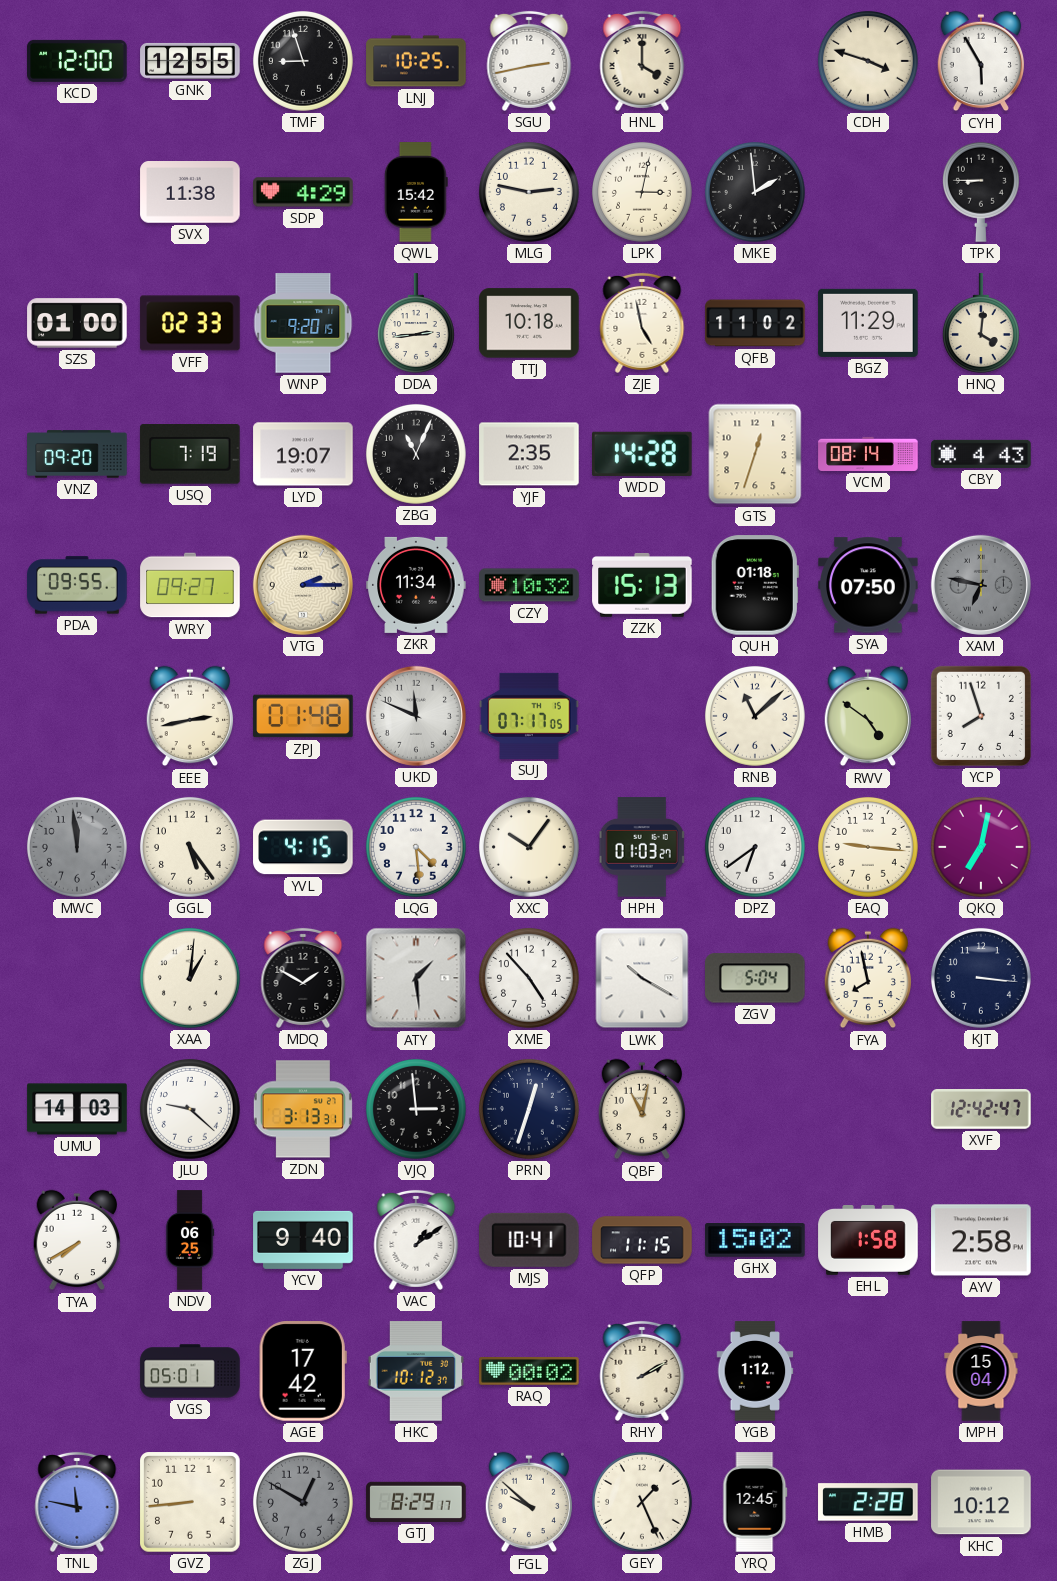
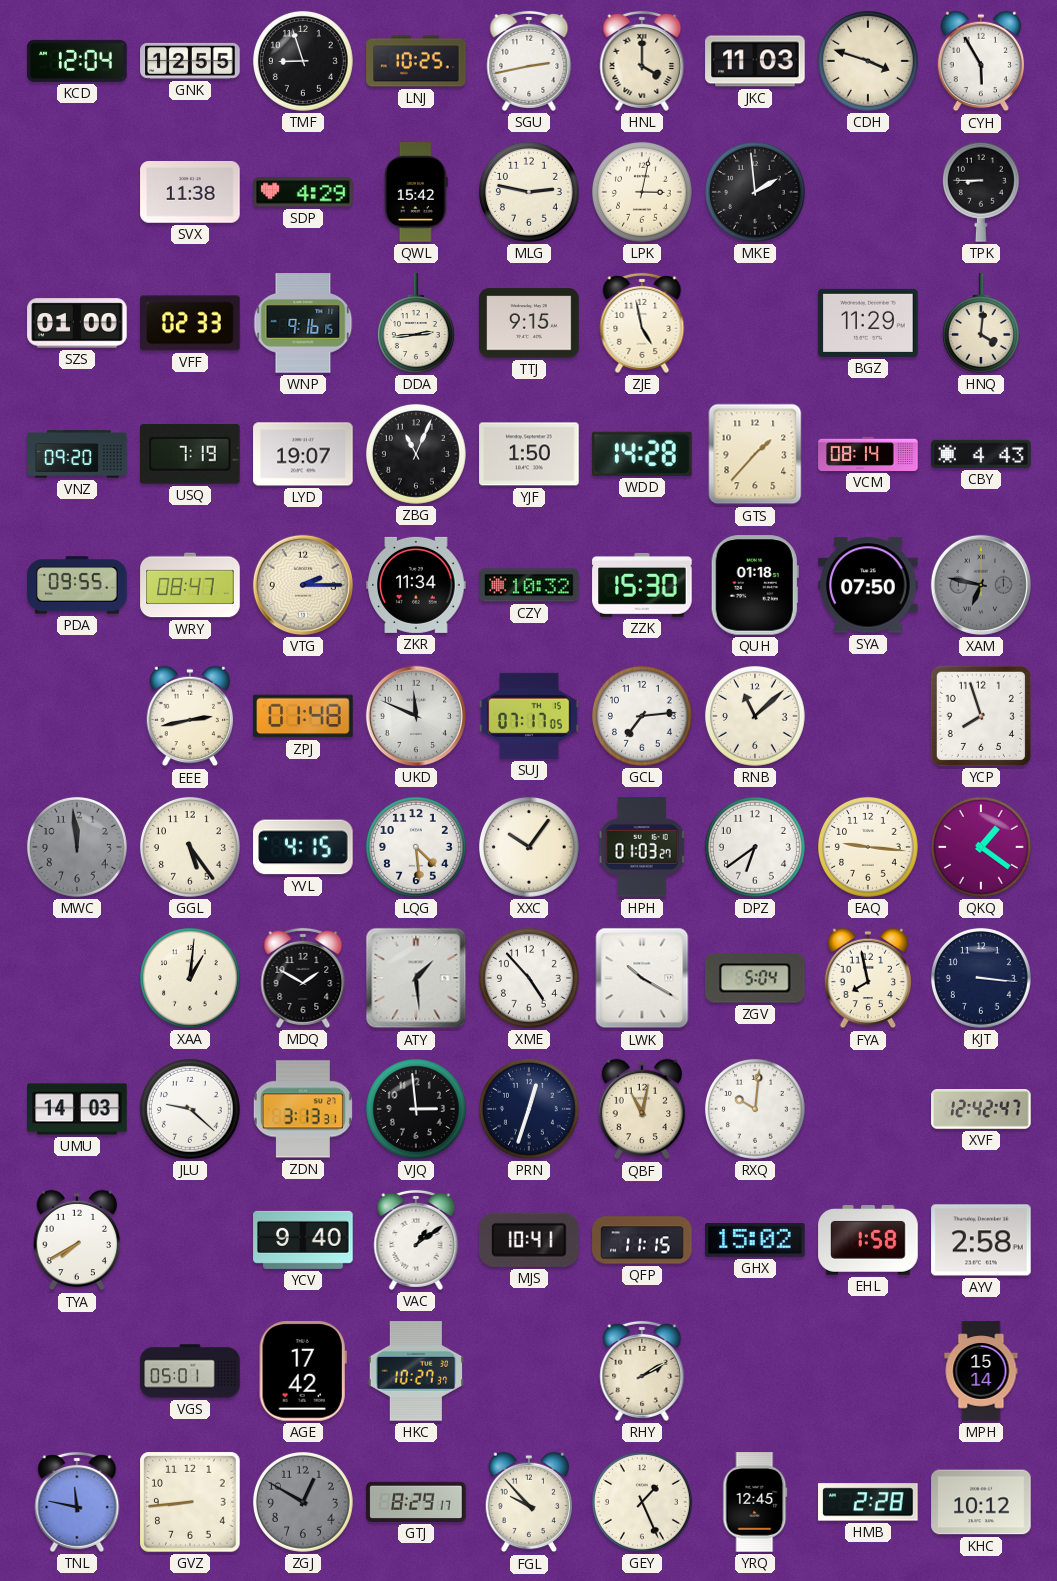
KCD: 12:00 -> 12:04 (77, 61)
JKC: none -> 11:03 (755, 61)
WNP: 9:20 -> 9:16 (303, 323)
TTJ: 10:18 -> 9:15 (529, 323)
QFB: 11:02 -> none (755, 323)
YJF: 2:35 -> 1:50 (529, 454)
GTS: 12:33 -> 1:37 (755, 454)
WRY: 09:27 -> 08:47 (190, 585)
ZZK: 15:13 -> 15:30 (642, 585)
GCL: none -> 7:14 (642, 716)
RWV: 4:51 -> none (868, 716)
QKQ: 7:02 -> 1:21 (981, 847)
RXQ: none -> 10:01 (755, 1109)
NDV: 06:25 -> none (190, 1240)
HKC: 10:12 -> 10:27 (416, 1371)
RAQ: 00:02 -> none (529, 1371)
YGB: 1:12 -> none (755, 1371)
MPH: 15:04 -> 15:14 (981, 1371)
FGL: 9:52 -> 9:53 (529, 1502)
